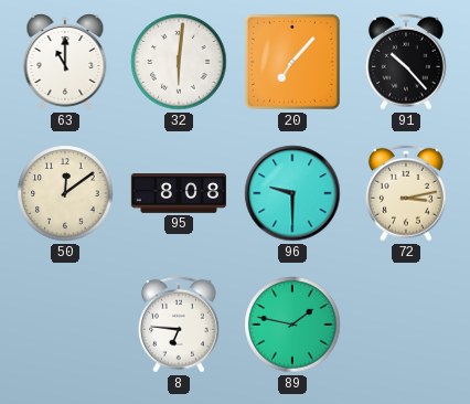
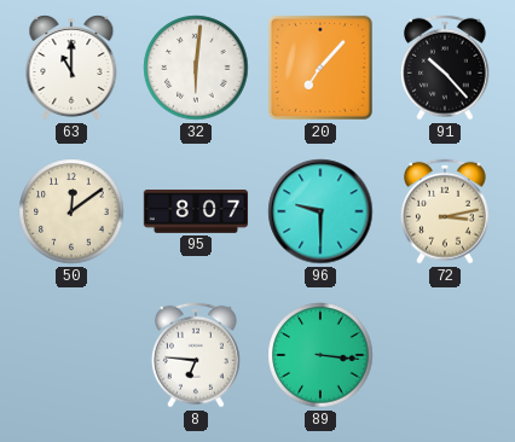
95: 8:08 -> 8:07 (196, 213)
89: 1:47 -> 3:16 (320, 355)
